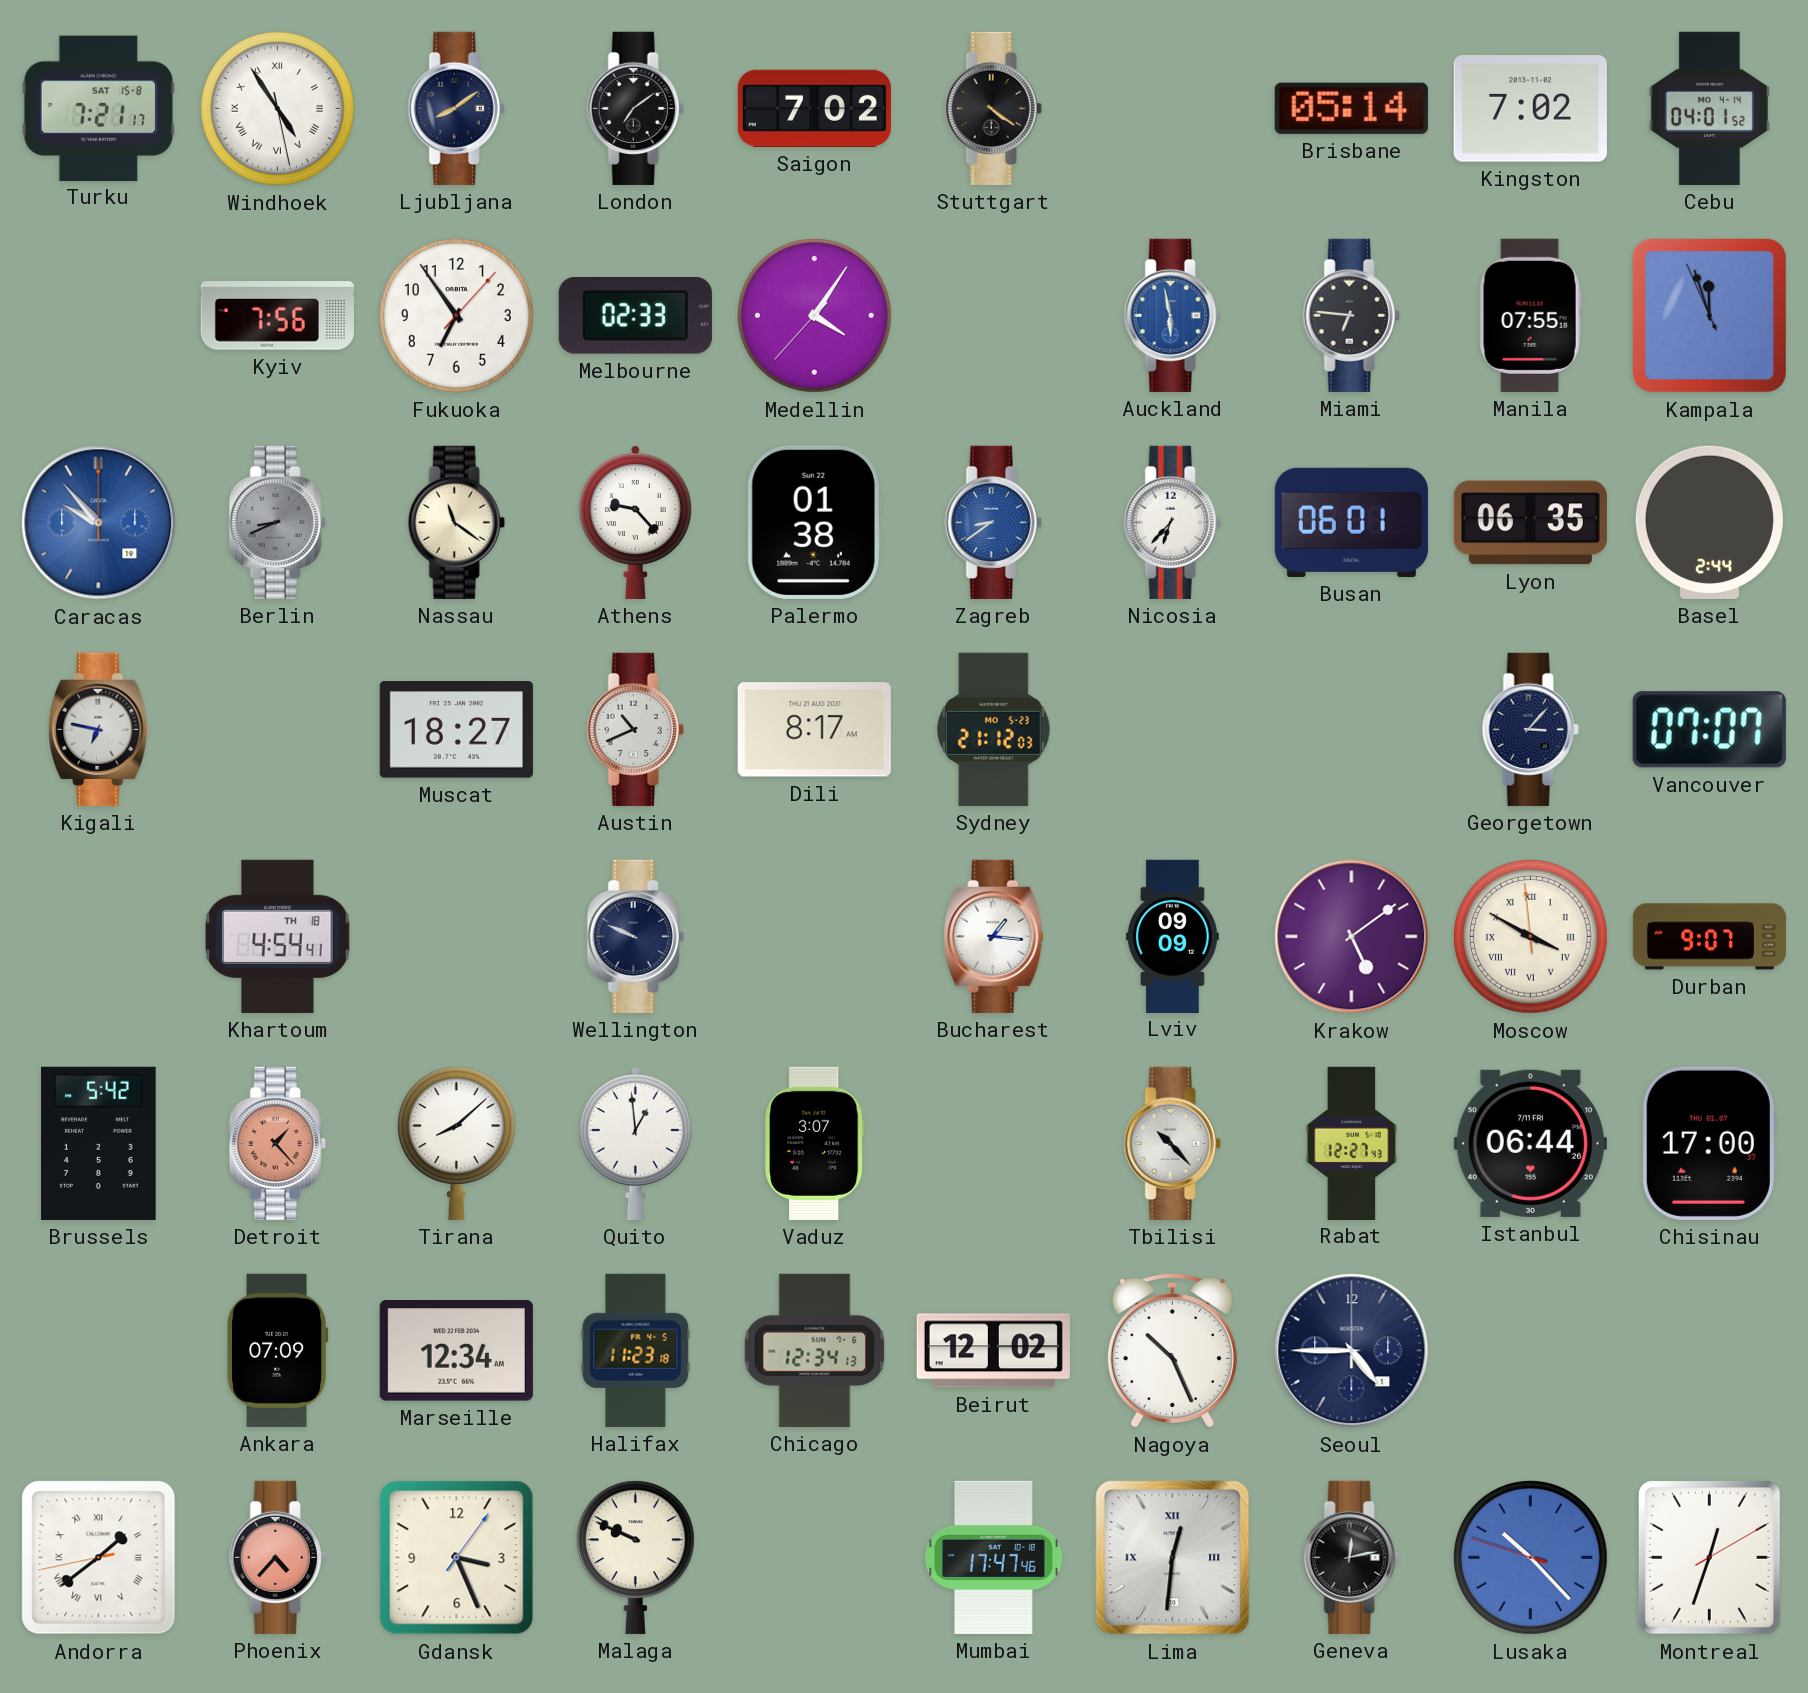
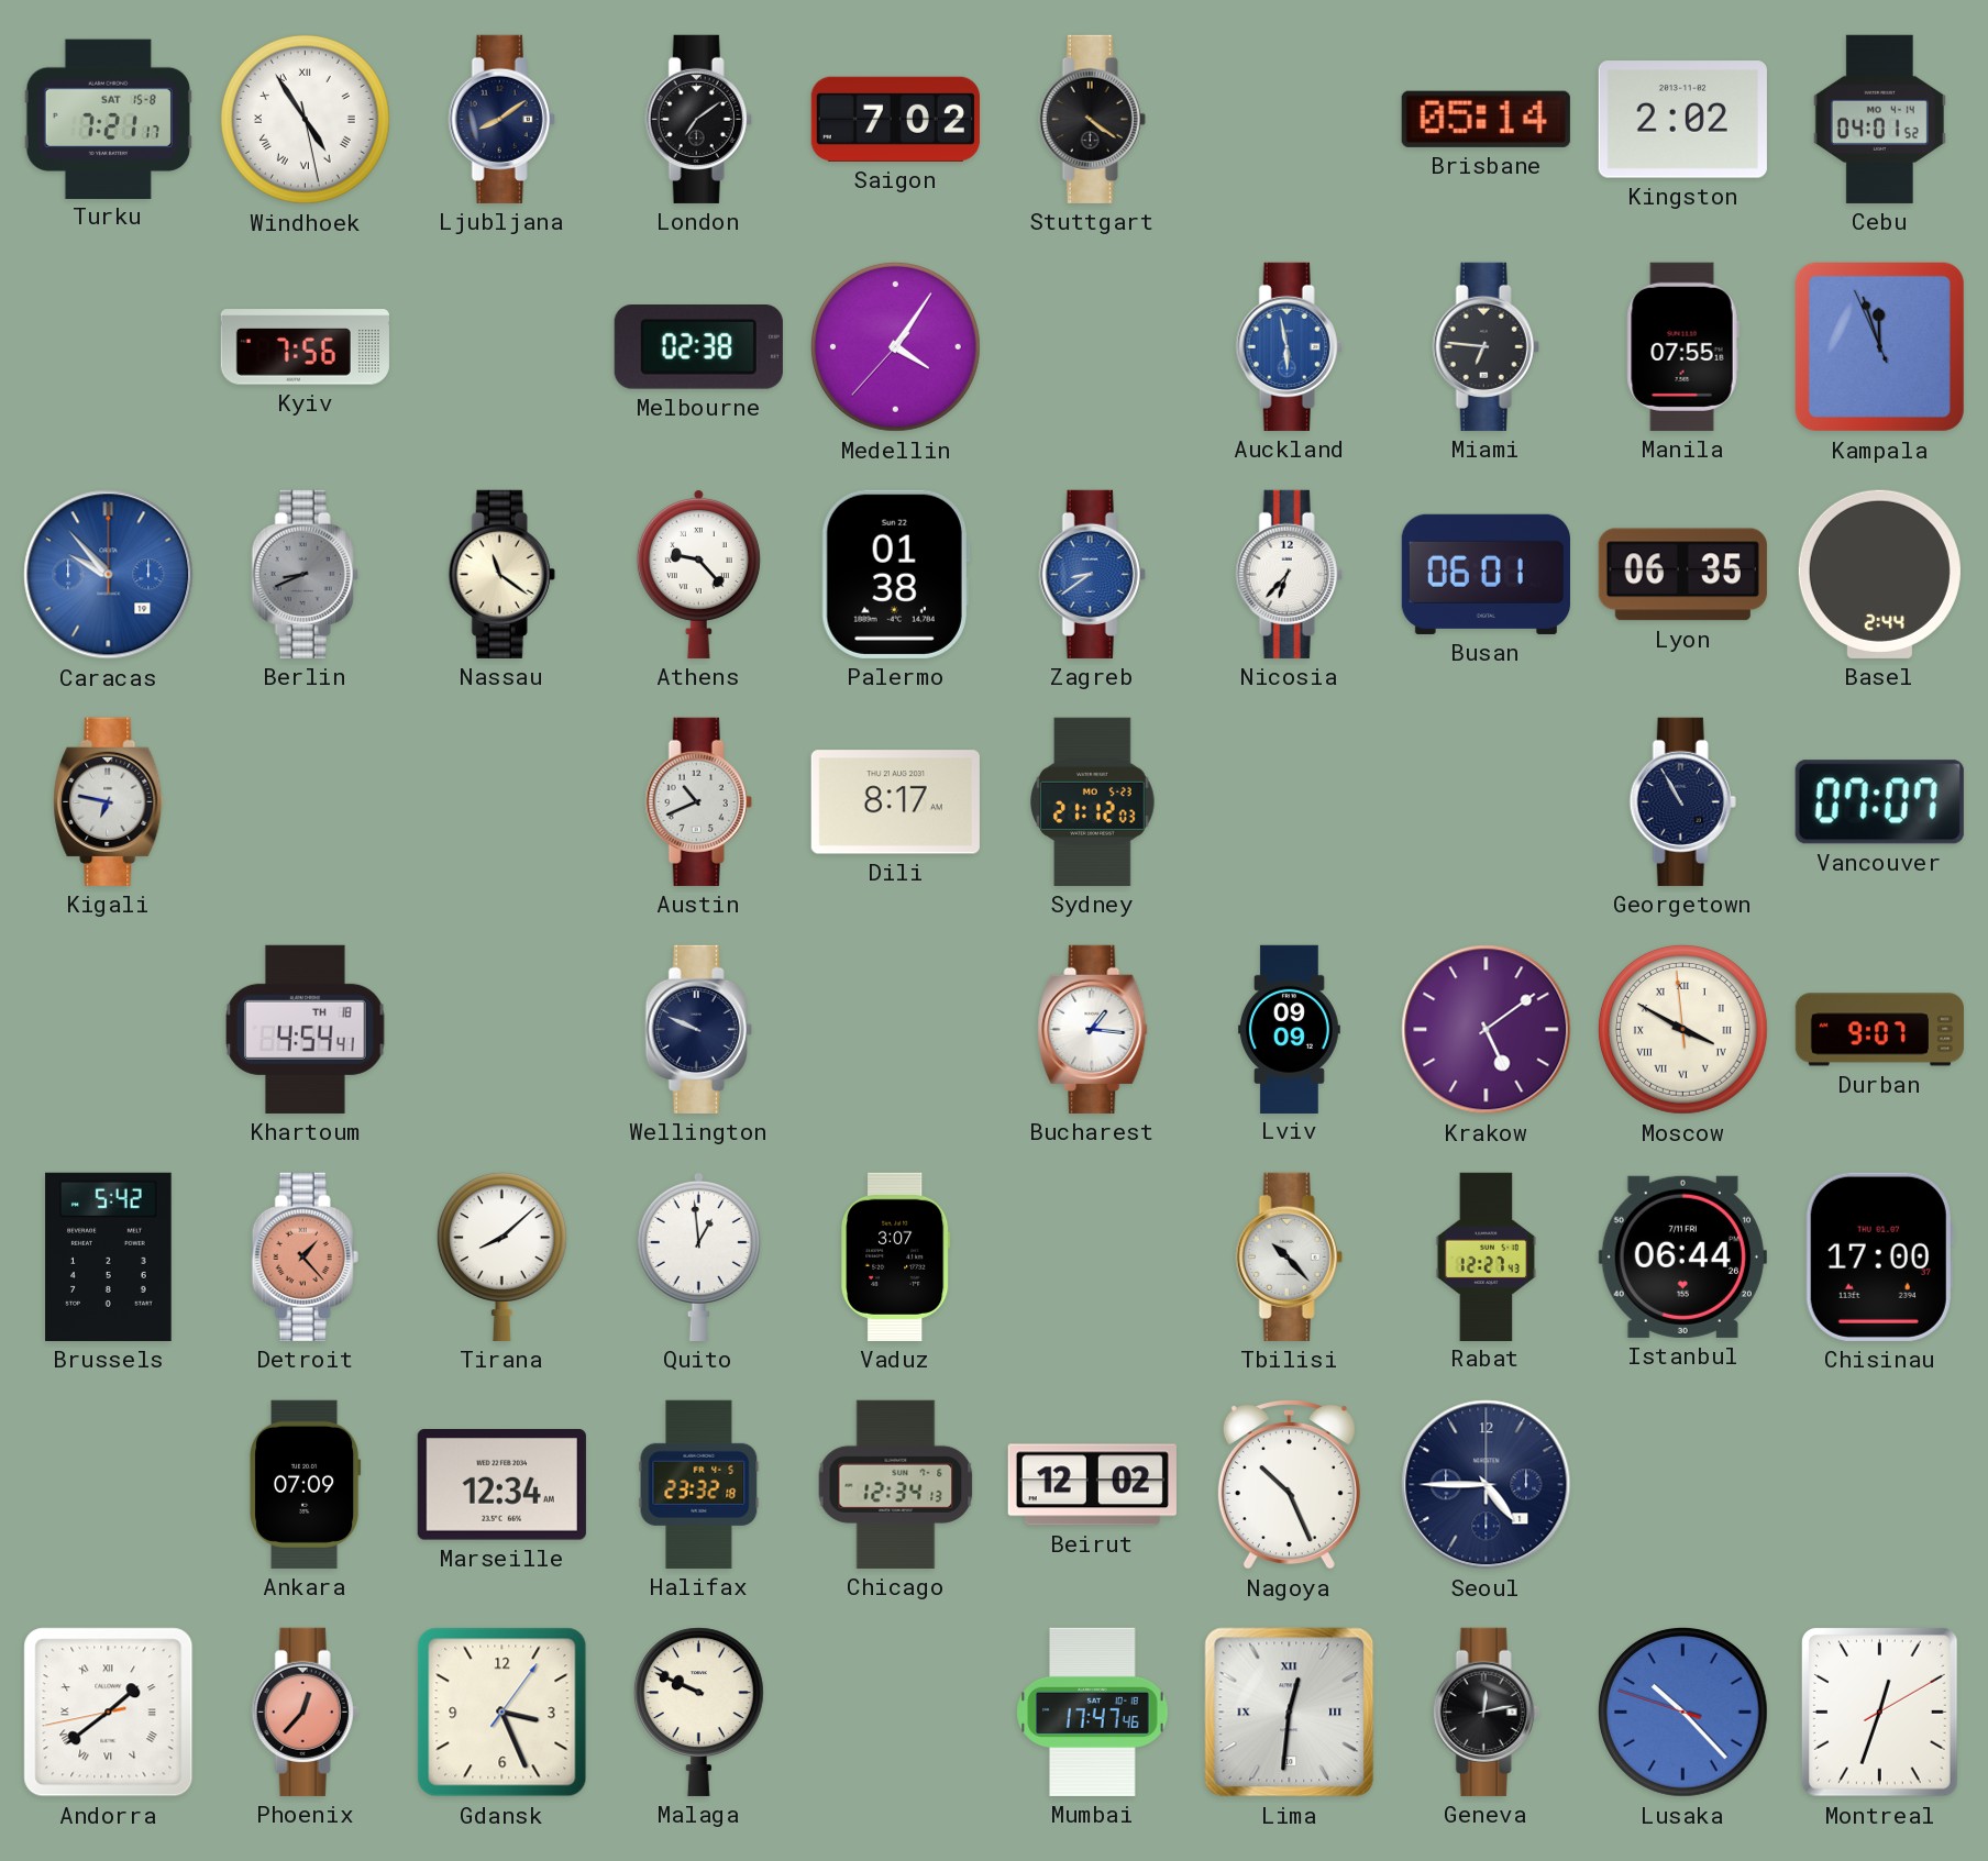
Kingston: 7:02 -> 2:02 (1682, 120)
Fukuoka: 6:54 -> none (456, 315)
Melbourne: 02:33 -> 02:38 (698, 347)
Muscat: 18:27 -> none (456, 730)
Georgetown: 3:07 -> 10:55 (1682, 801)
Halifax: 11:23 -> 23:32 (699, 1484)
Phoenix: 4:37 -> 12:37 (305, 1712)
